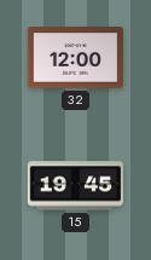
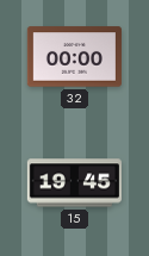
32: 12:00 -> 00:00 (74, 57)
